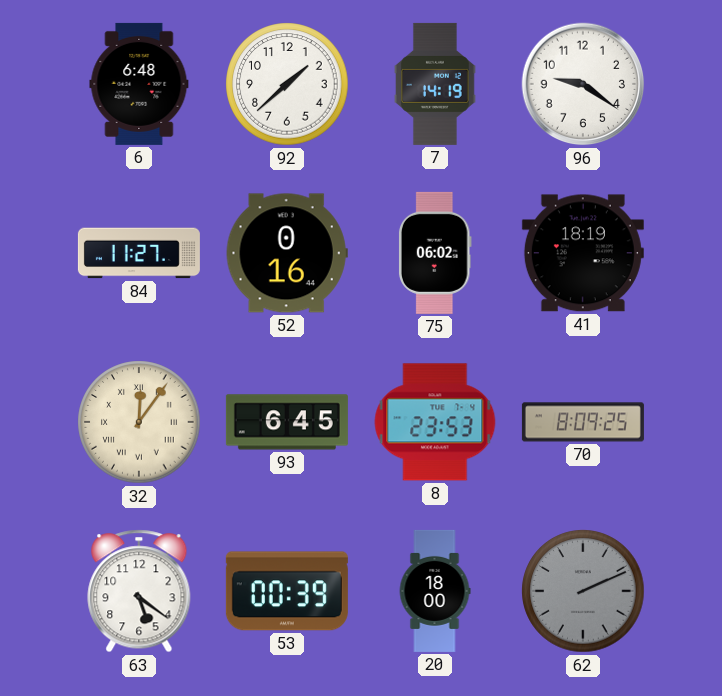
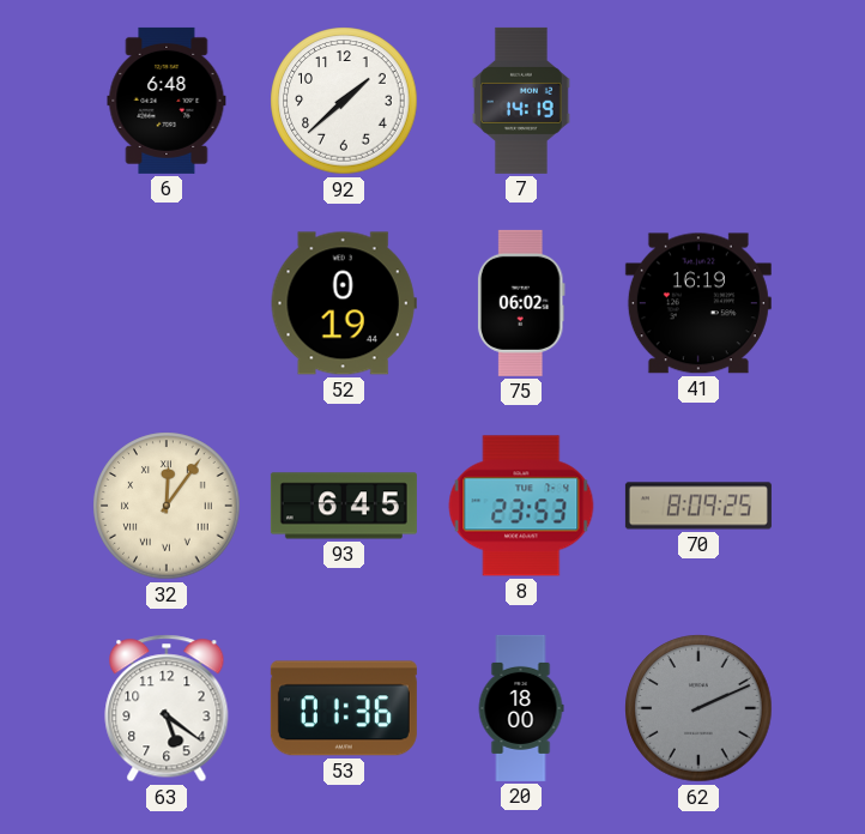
96: 9:21 -> none (583, 84)
84: 11:27 -> none (139, 253)
52: 0:16 -> 0:19 (344, 303)
41: 18:19 -> 16:19 (698, 303)
53: 00:39 -> 01:36 (344, 708)
